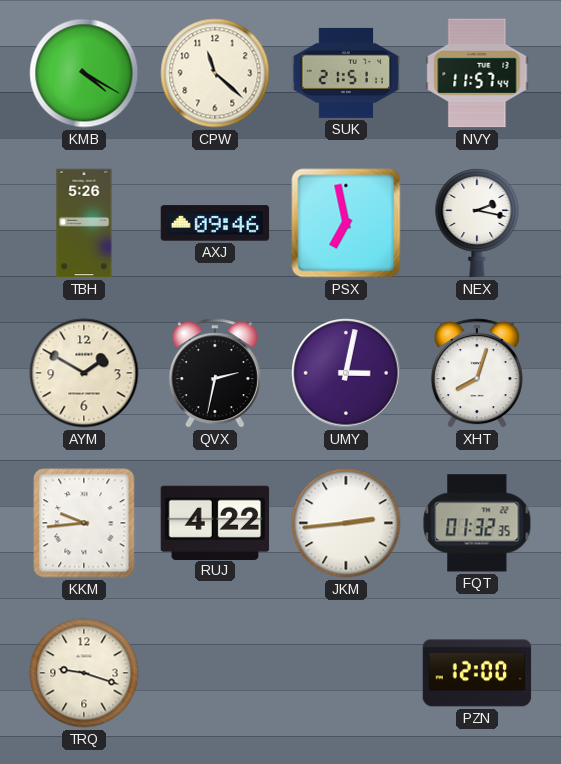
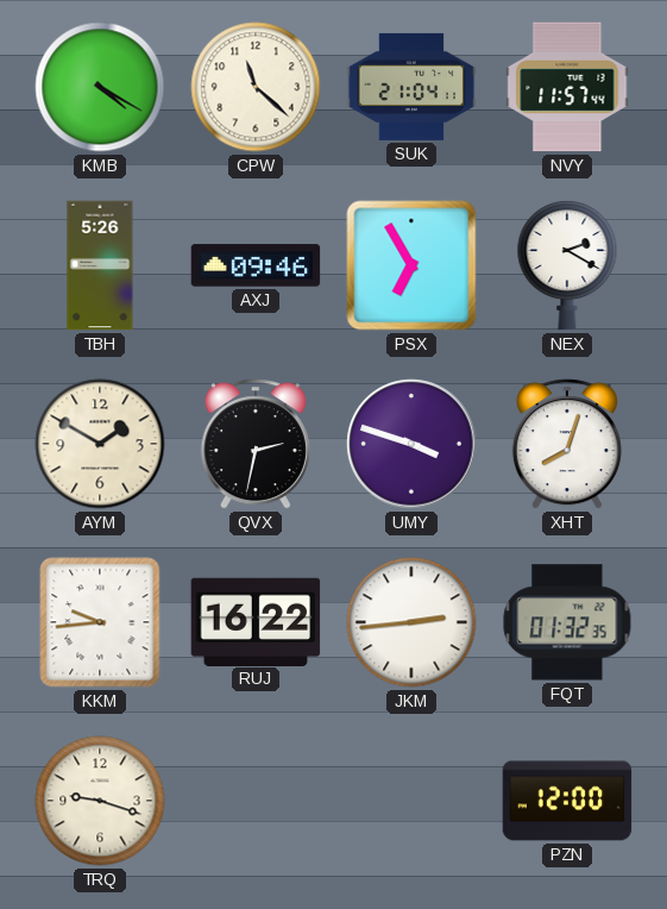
SUK: 21:51 -> 21:04 (411, 87)
PSX: 6:58 -> 6:55 (411, 265)
NEX: 2:17 -> 2:20 (567, 265)
UMY: 3:02 -> 3:48 (411, 444)
RUJ: 4:22 -> 16:22 (256, 621)
